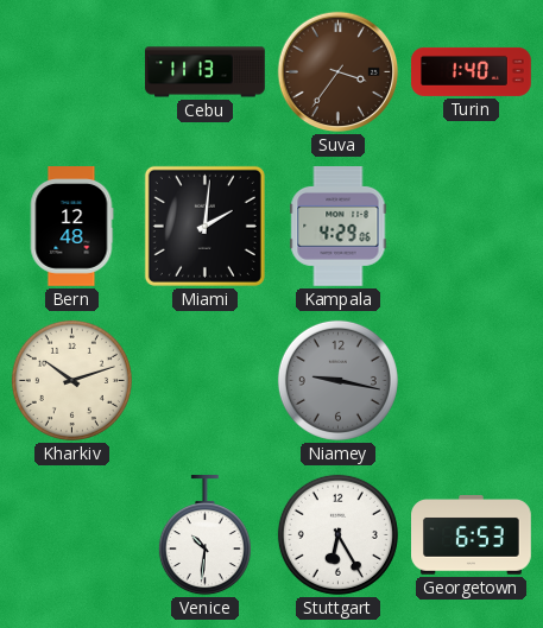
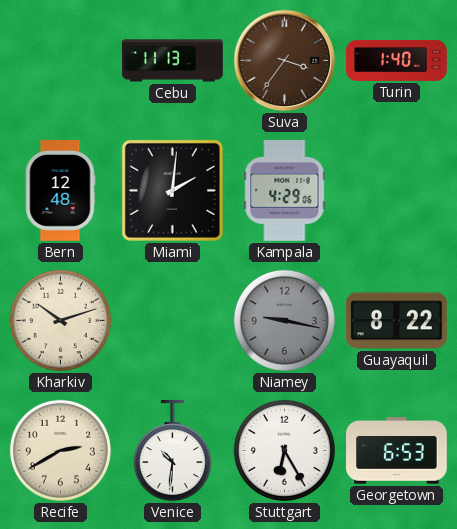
Guayaquil: none -> 8:22 (396, 321)
Recife: none -> 2:40 (60, 450)
